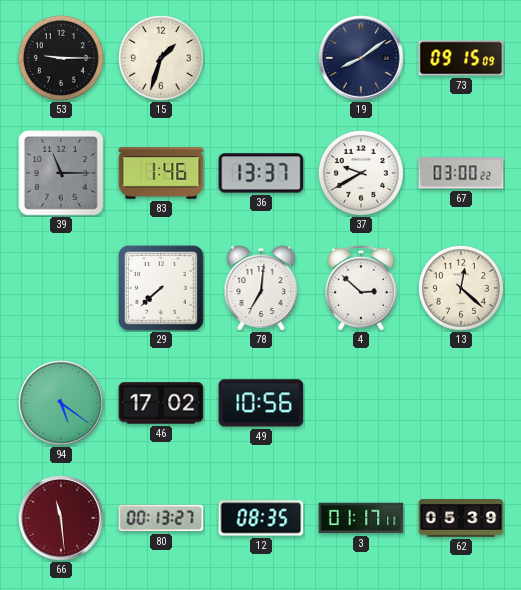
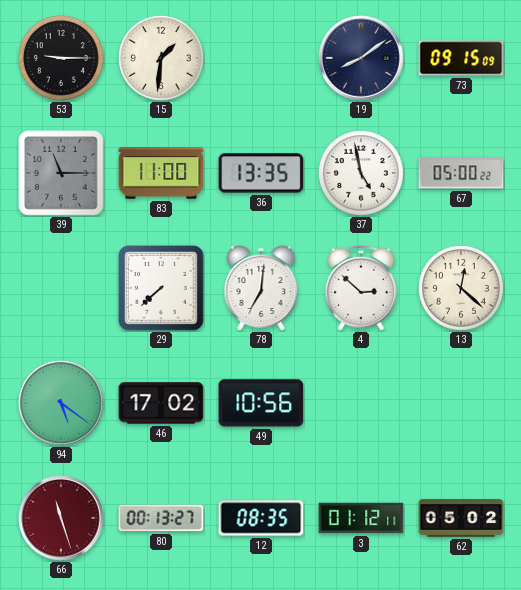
15: 1:33 -> 1:31 (162, 59)
83: 1:46 -> 11:00 (161, 173)
36: 13:37 -> 13:35 (261, 173)
37: 9:40 -> 4:58 (362, 174)
67: 03:00 -> 05:00 (461, 173)
66: 11:29 -> 11:27 (61, 518)
3: 01:17 -> 01:12 (361, 518)
62: 05:39 -> 05:02 (461, 518)
